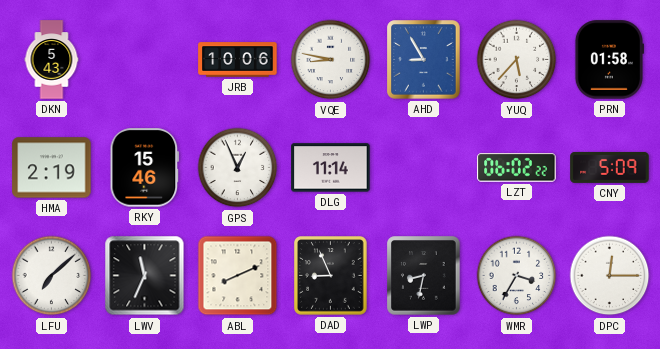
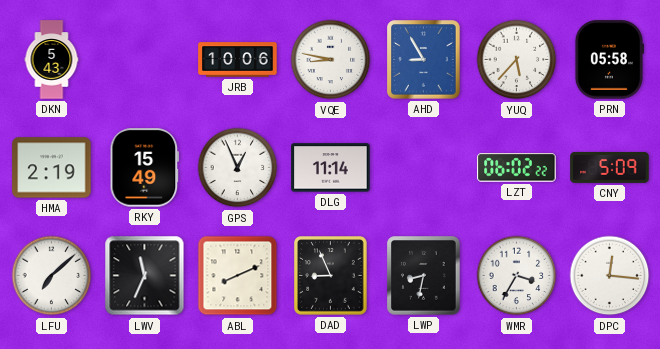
PRN: 01:58 -> 05:58 (608, 60)
RKY: 15:46 -> 15:49 (145, 168)
DPC: 12:15 -> 12:16 (610, 276)
